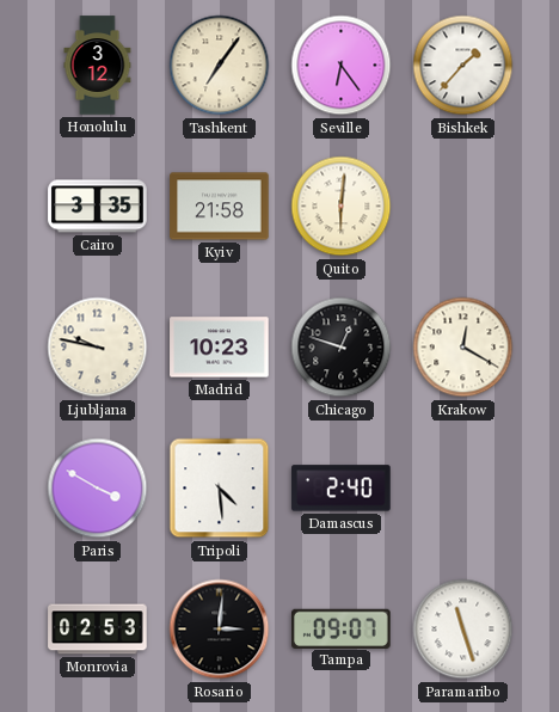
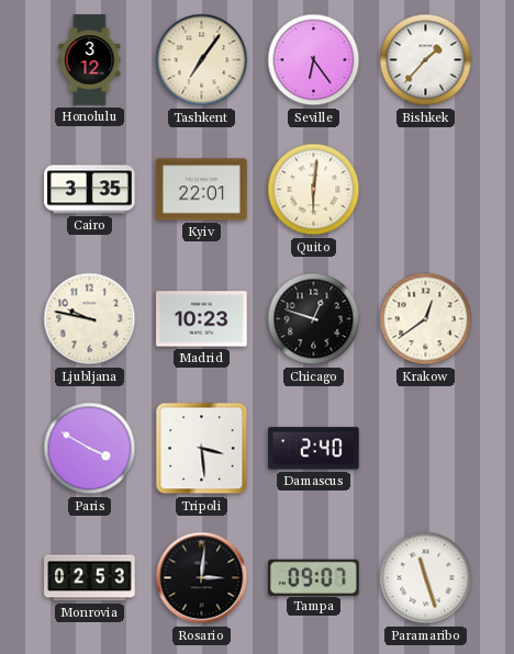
Kyiv: 21:58 -> 22:01 (202, 190)
Krakow: 12:20 -> 12:39 (426, 319)
Tripoli: 4:29 -> 3:29 (202, 449)
